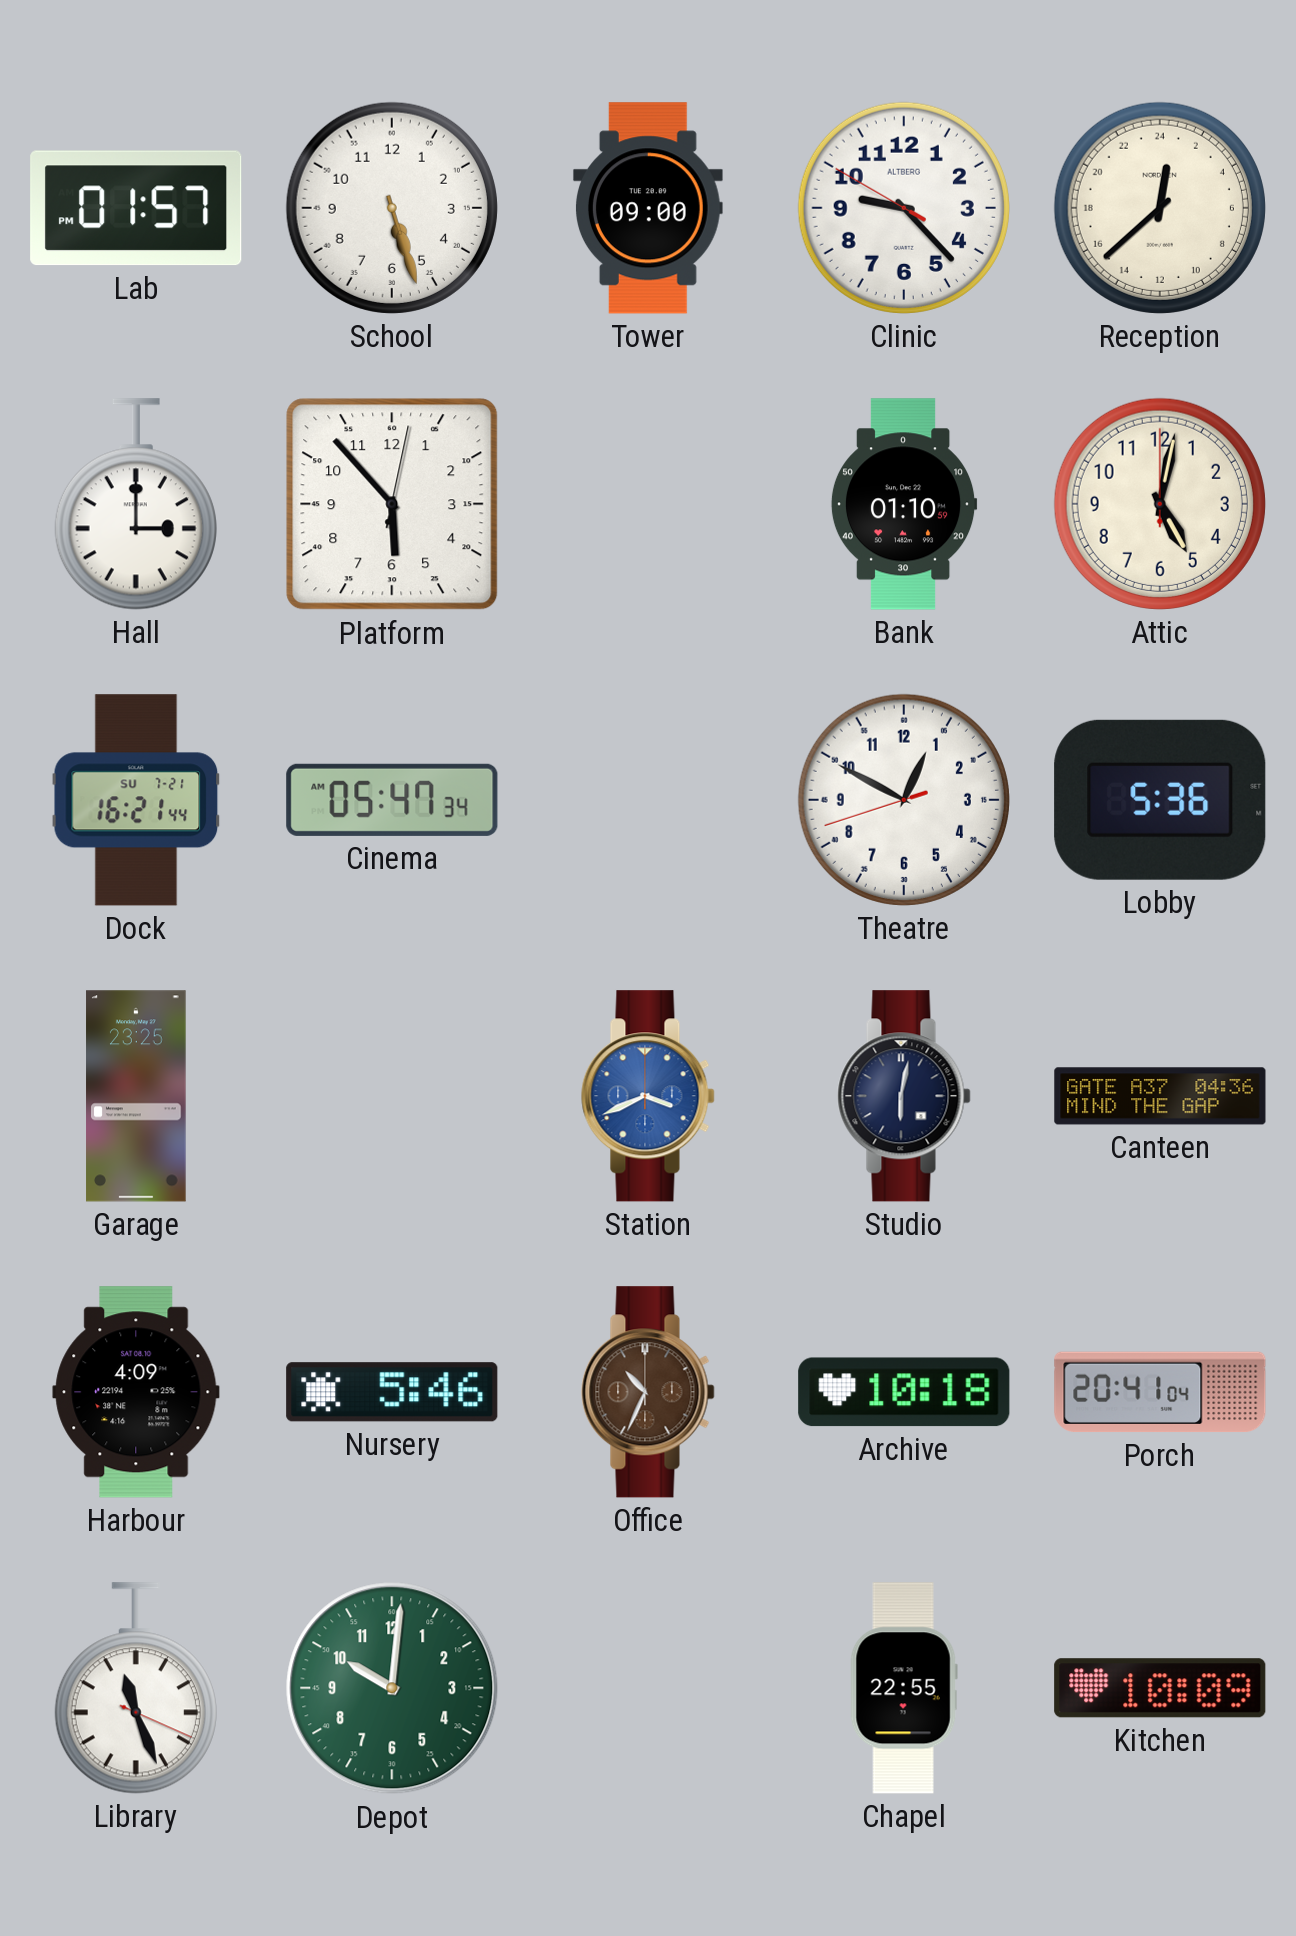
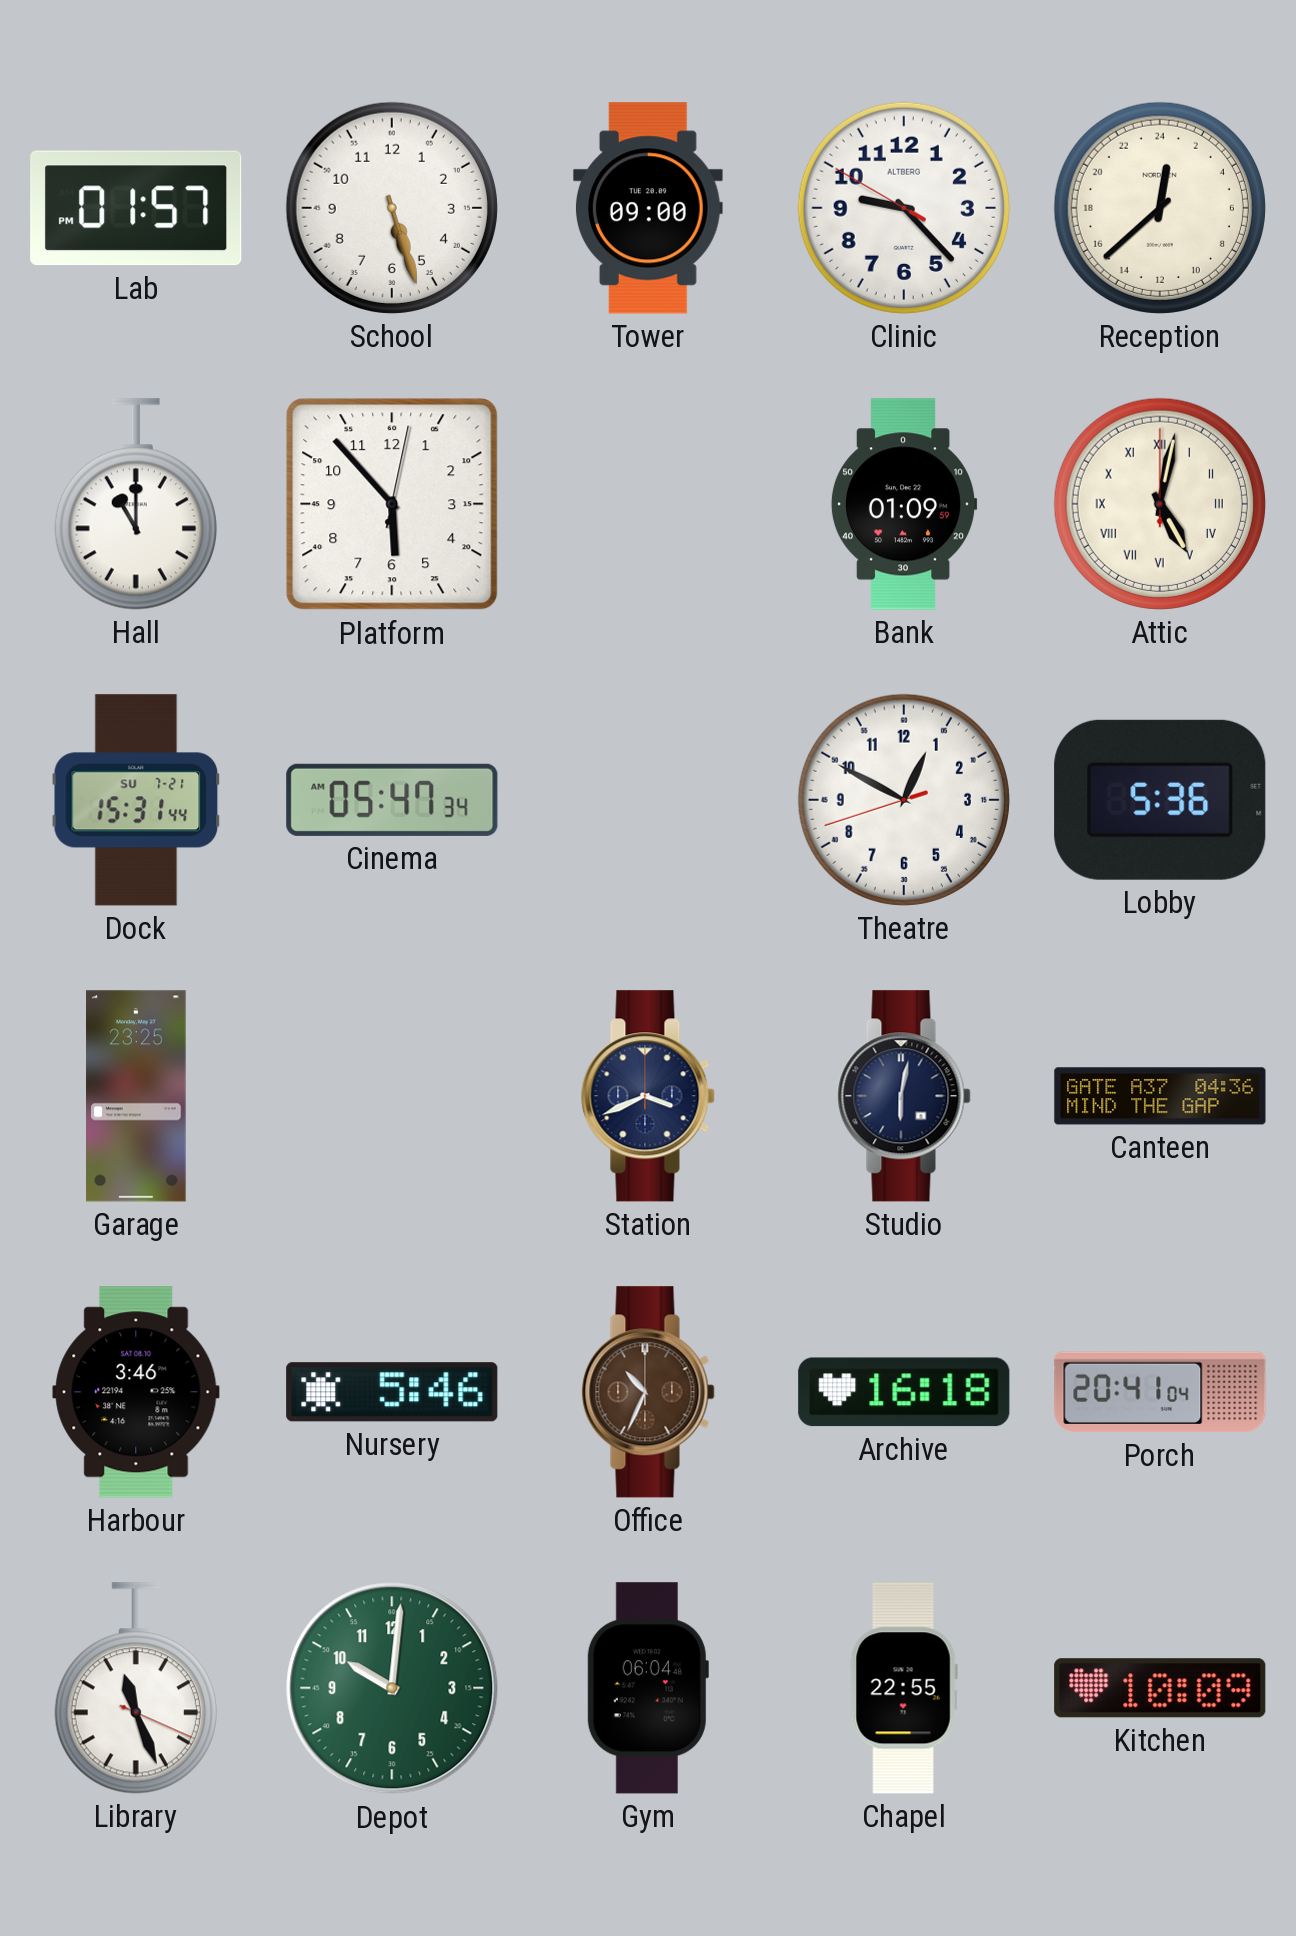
Hall: 3:00 -> 11:00 (136, 504)
Bank: 01:10 -> 01:09 (904, 504)
Attic numerals: Arabic -> Roman (1160, 504)
Dock: 16:21 -> 15:31 (136, 800)
Station dial: blue -> navy (648, 1096)
Harbour: 4:09 -> 3:46 (136, 1392)
Archive: 10:18 -> 16:18 (904, 1392)
Gym: none -> 06:04 (648, 1688)
